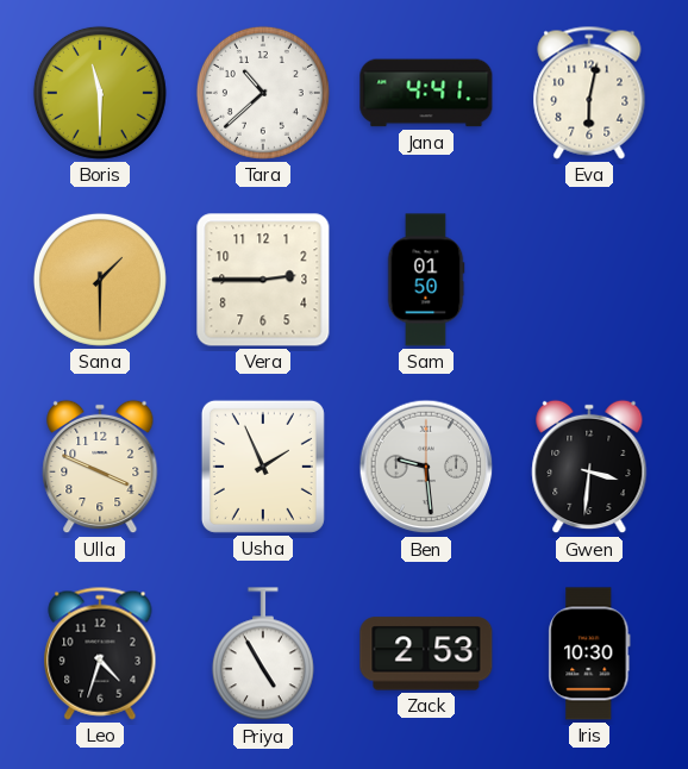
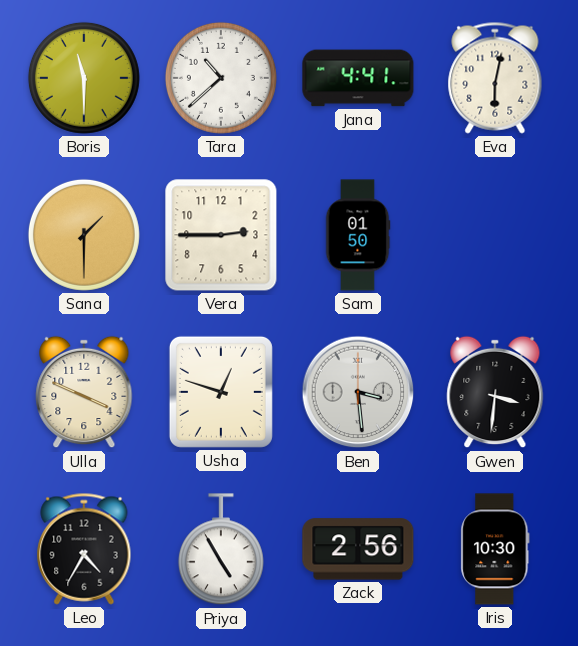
Usha: 1:56 -> 12:48 (221, 392)
Ben: 9:29 -> 3:29 (358, 392)
Leo: 4:33 -> 4:35 (84, 549)
Zack: 2:53 -> 2:56 (358, 549)
